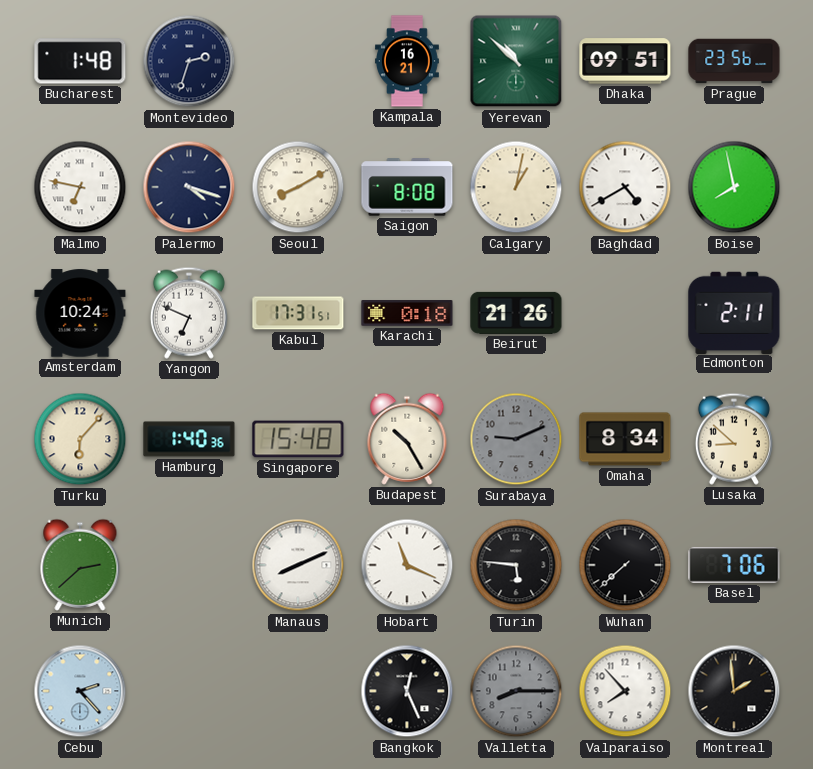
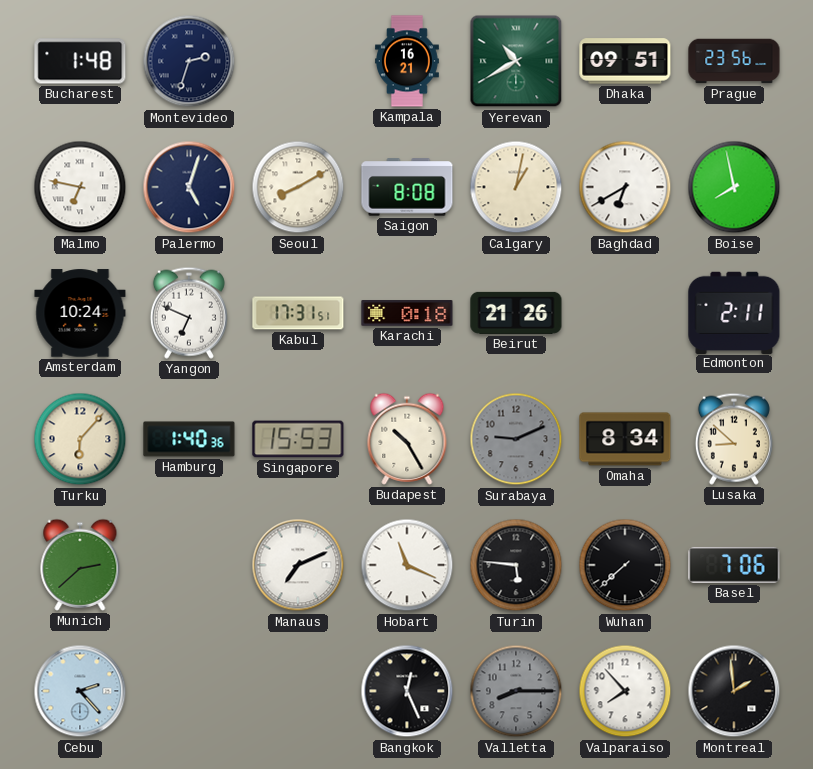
Yerevan: 10:52 -> 10:40 (516, 61)
Palermo: 4:18 -> 5:03 (189, 187)
Baghdad: 4:40 -> 6:40 (625, 187)
Singapore: 15:48 -> 15:53 (298, 439)
Manaus: 8:11 -> 7:11 (298, 565)
